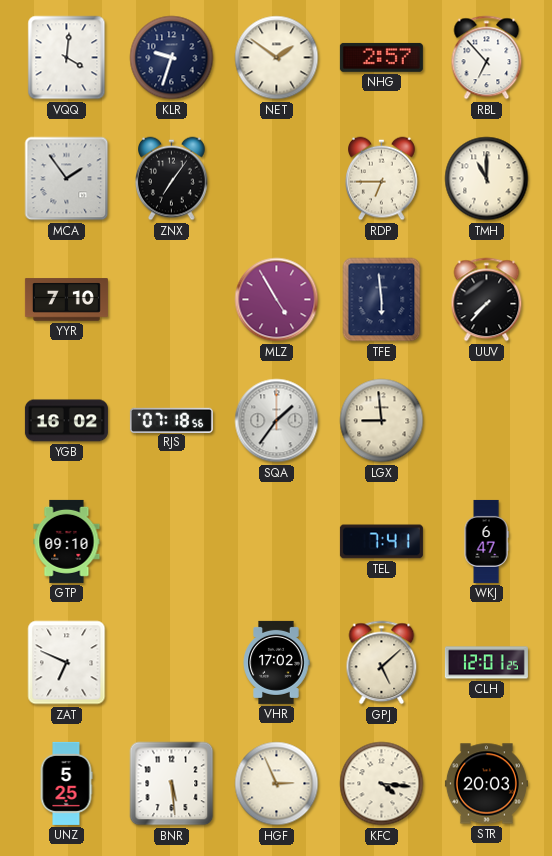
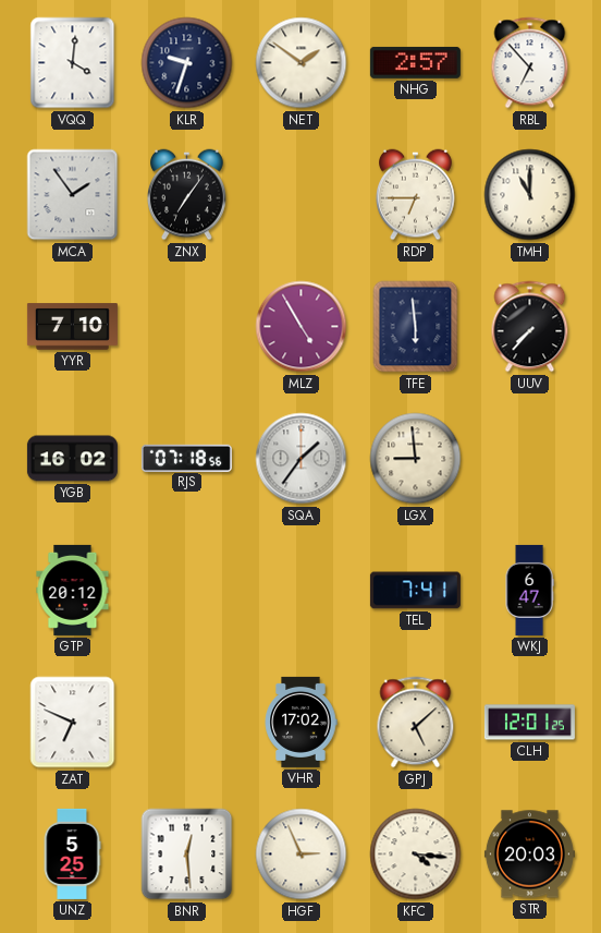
GTP: 09:10 -> 20:12 (73, 590)
BNR: 5:29 -> 12:29 (187, 855)
